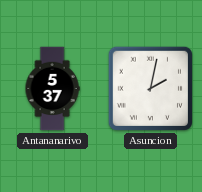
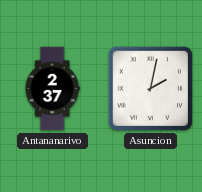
Antananarivo: 5:37 -> 2:37 (52, 89)
